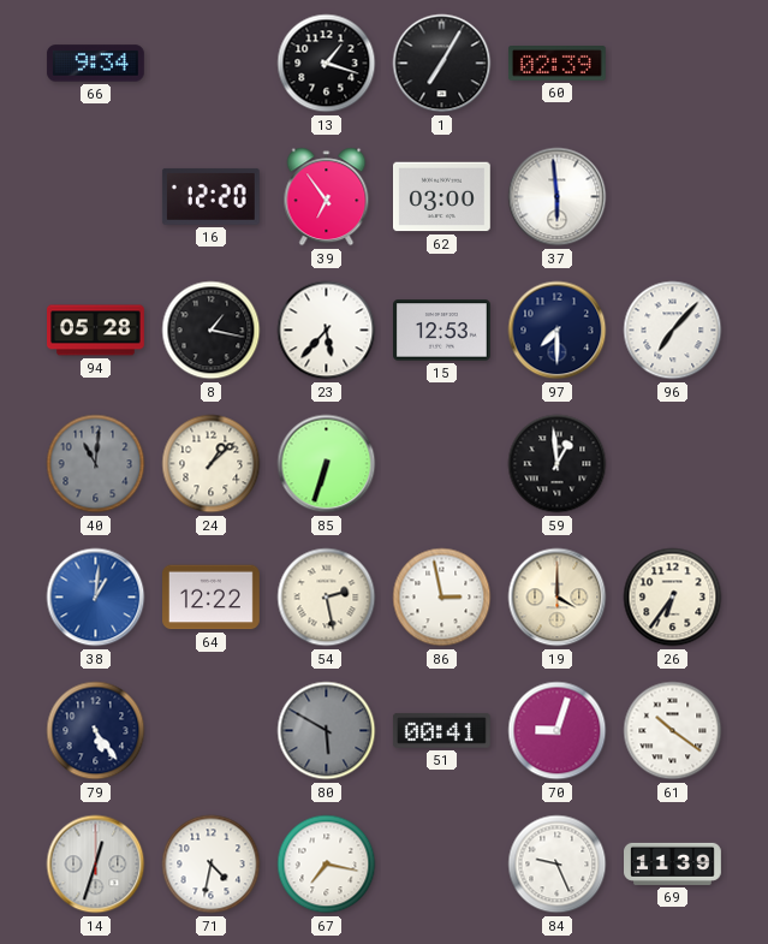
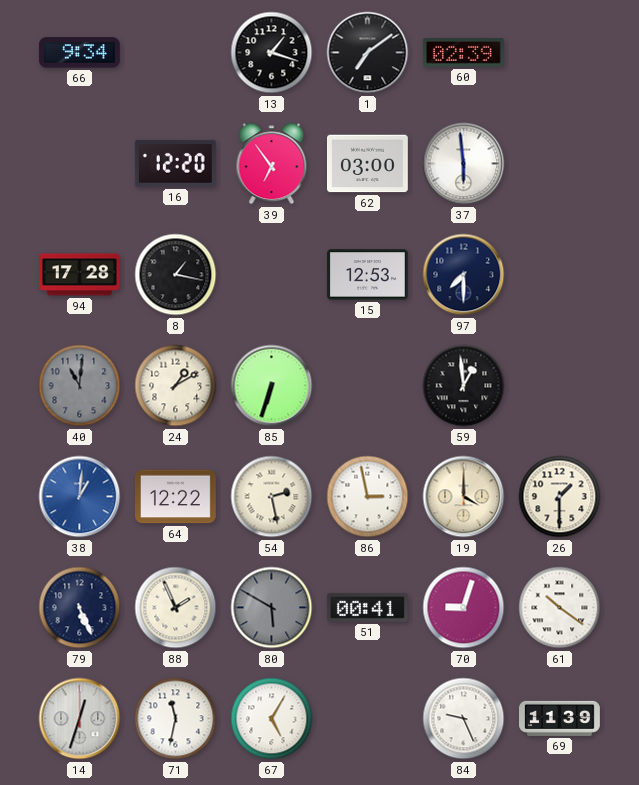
1: 7:05 -> 7:09 (368, 53)
94: 05:28 -> 17:28 (80, 275)
23: 5:37 -> none (327, 331)
96: 7:07 -> none (673, 331)
24: 1:08 -> 1:10 (176, 386)
26: 6:36 -> 1:30 (560, 497)
79: 5:24 -> 5:26 (80, 608)
88: none -> 1:56 (176, 608)
71: 4:32 -> 11:32 (176, 719)
67: 7:17 -> 5:05 (272, 719)
